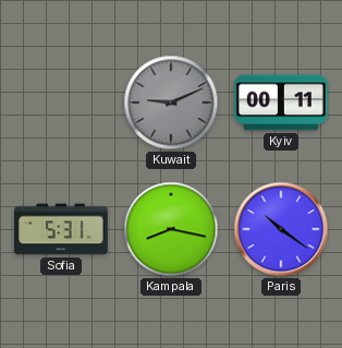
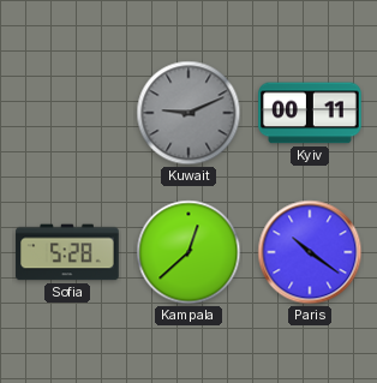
Sofia: 5:31 -> 5:28 (67, 252)
Kampala: 8:17 -> 12:38 (188, 252)
